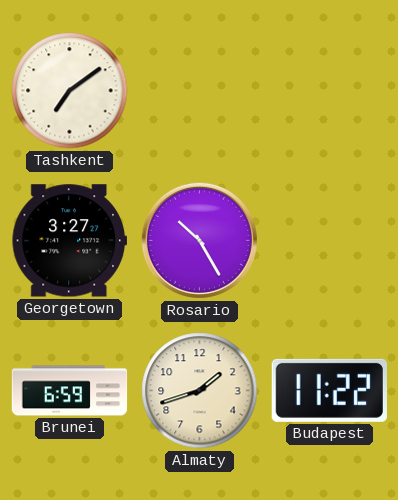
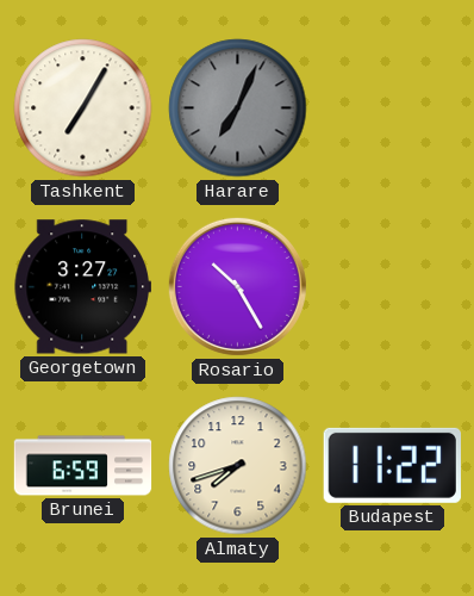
Tashkent: 7:09 -> 7:05 (83, 108)
Harare: none -> 7:04 (238, 108)
Almaty: 1:42 -> 7:42 (238, 466)
